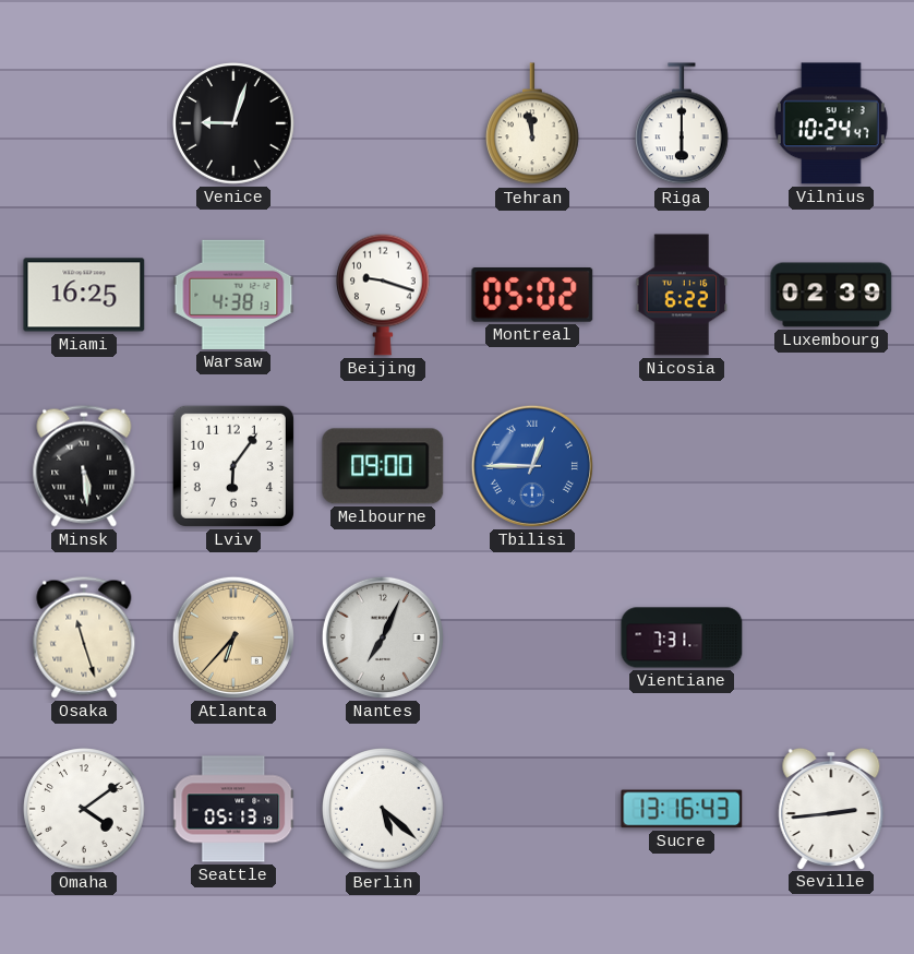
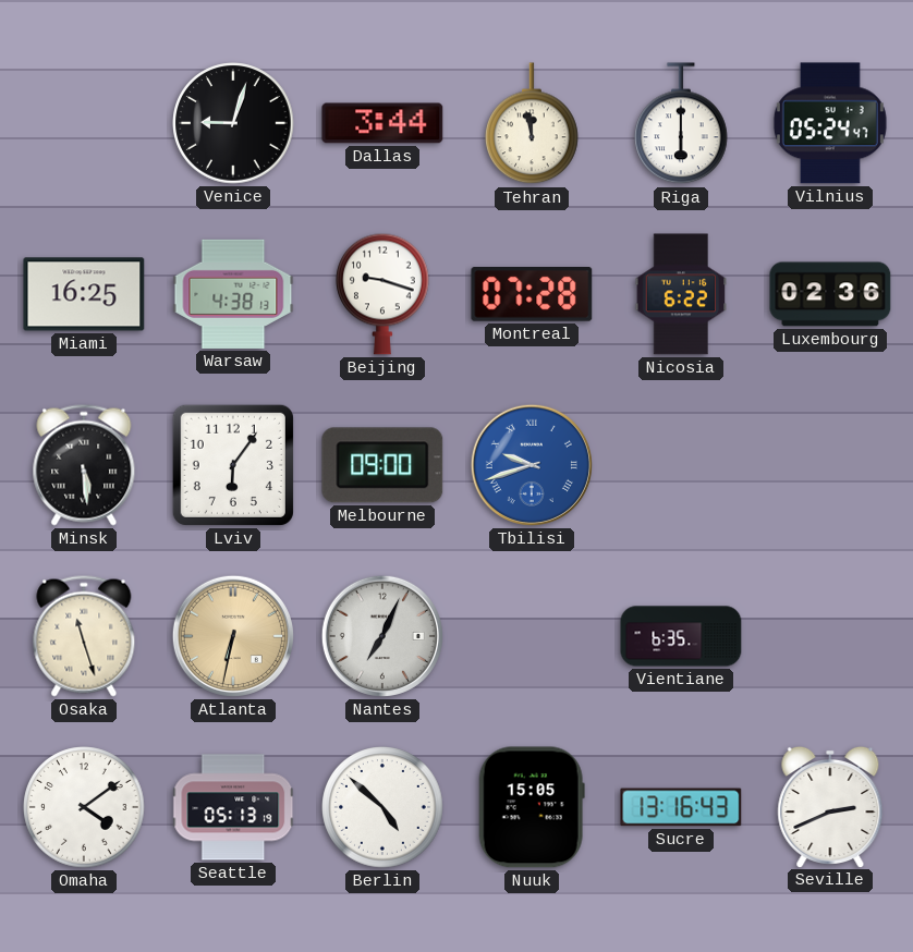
Dallas: none -> 3:44 (382, 123)
Vilnius: 10:24 -> 05:24 (830, 123)
Montreal: 05:02 -> 07:28 (532, 295)
Luxembourg: 02:39 -> 02:36 (830, 294)
Tbilisi: 12:45 -> 9:42 (532, 465)
Atlanta: 6:37 -> 6:32 (233, 636)
Vientiane: 7:31 -> 6:35 (681, 636)
Berlin: 5:22 -> 4:52 (382, 807)
Nuuk: none -> 15:05 (532, 807)
Seville: 2:44 -> 2:41 (830, 806)
